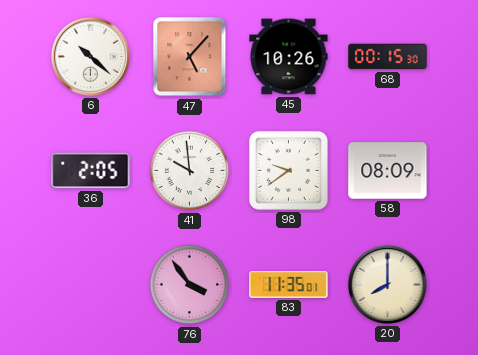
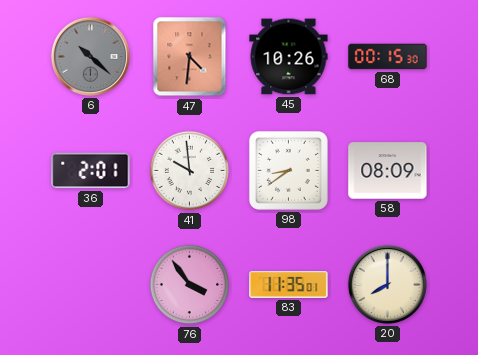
6 dial: white -> grey (90, 56)
47: 5:07 -> 4:31 (190, 57)
36: 2:05 -> 2:01 (91, 171)
98: 9:39 -> 8:39 (288, 170)
